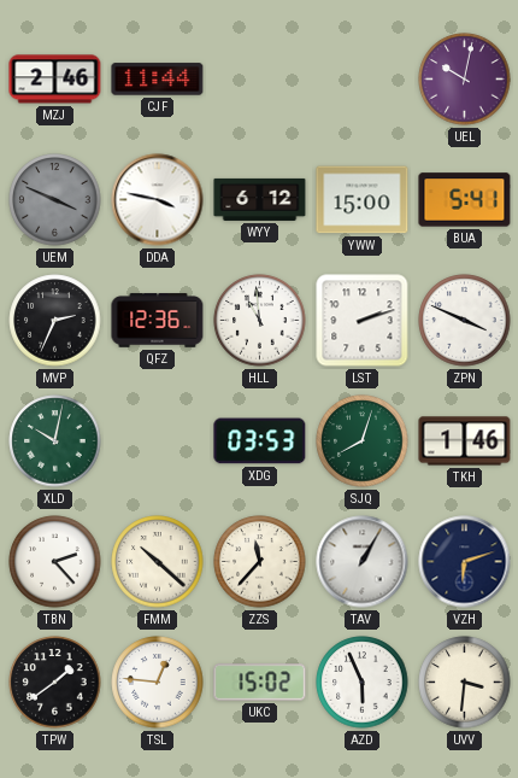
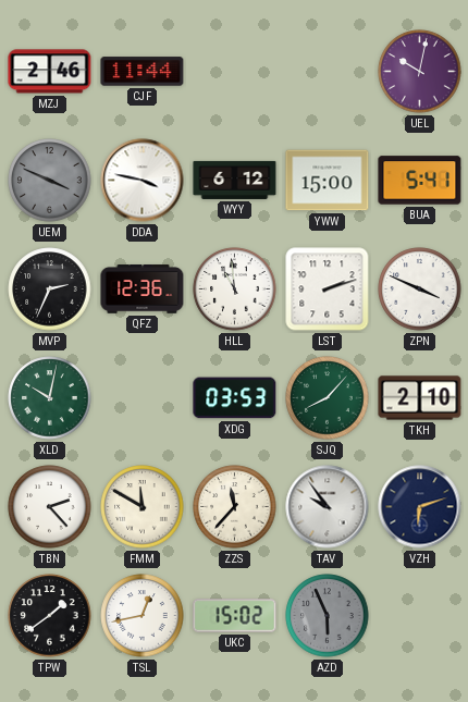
SJQ: 8:03 -> 8:07 (328, 398)
TKH: 1:46 -> 2:10 (420, 398)
FMM: 10:22 -> 11:50 (143, 507)
TAV: 1:05 -> 9:54 (328, 507)
TSL: 12:46 -> 12:43 (143, 616)
AZD dial: white -> grey (328, 616)
UVV: 3:31 -> none (465, 683)
